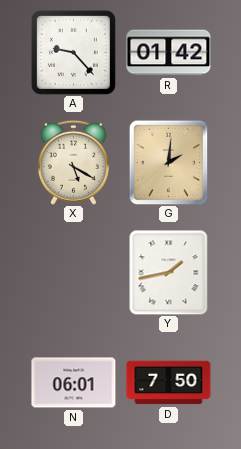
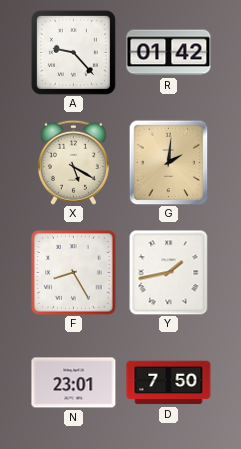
F: none -> 8:25 (74, 273)
N: 06:01 -> 23:01 (74, 383)
